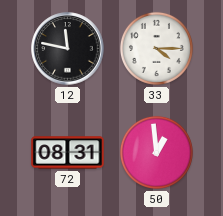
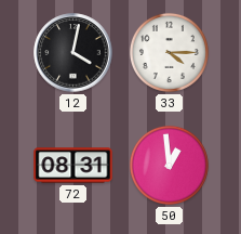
12: 11:47 -> 4:02 (73, 53)
